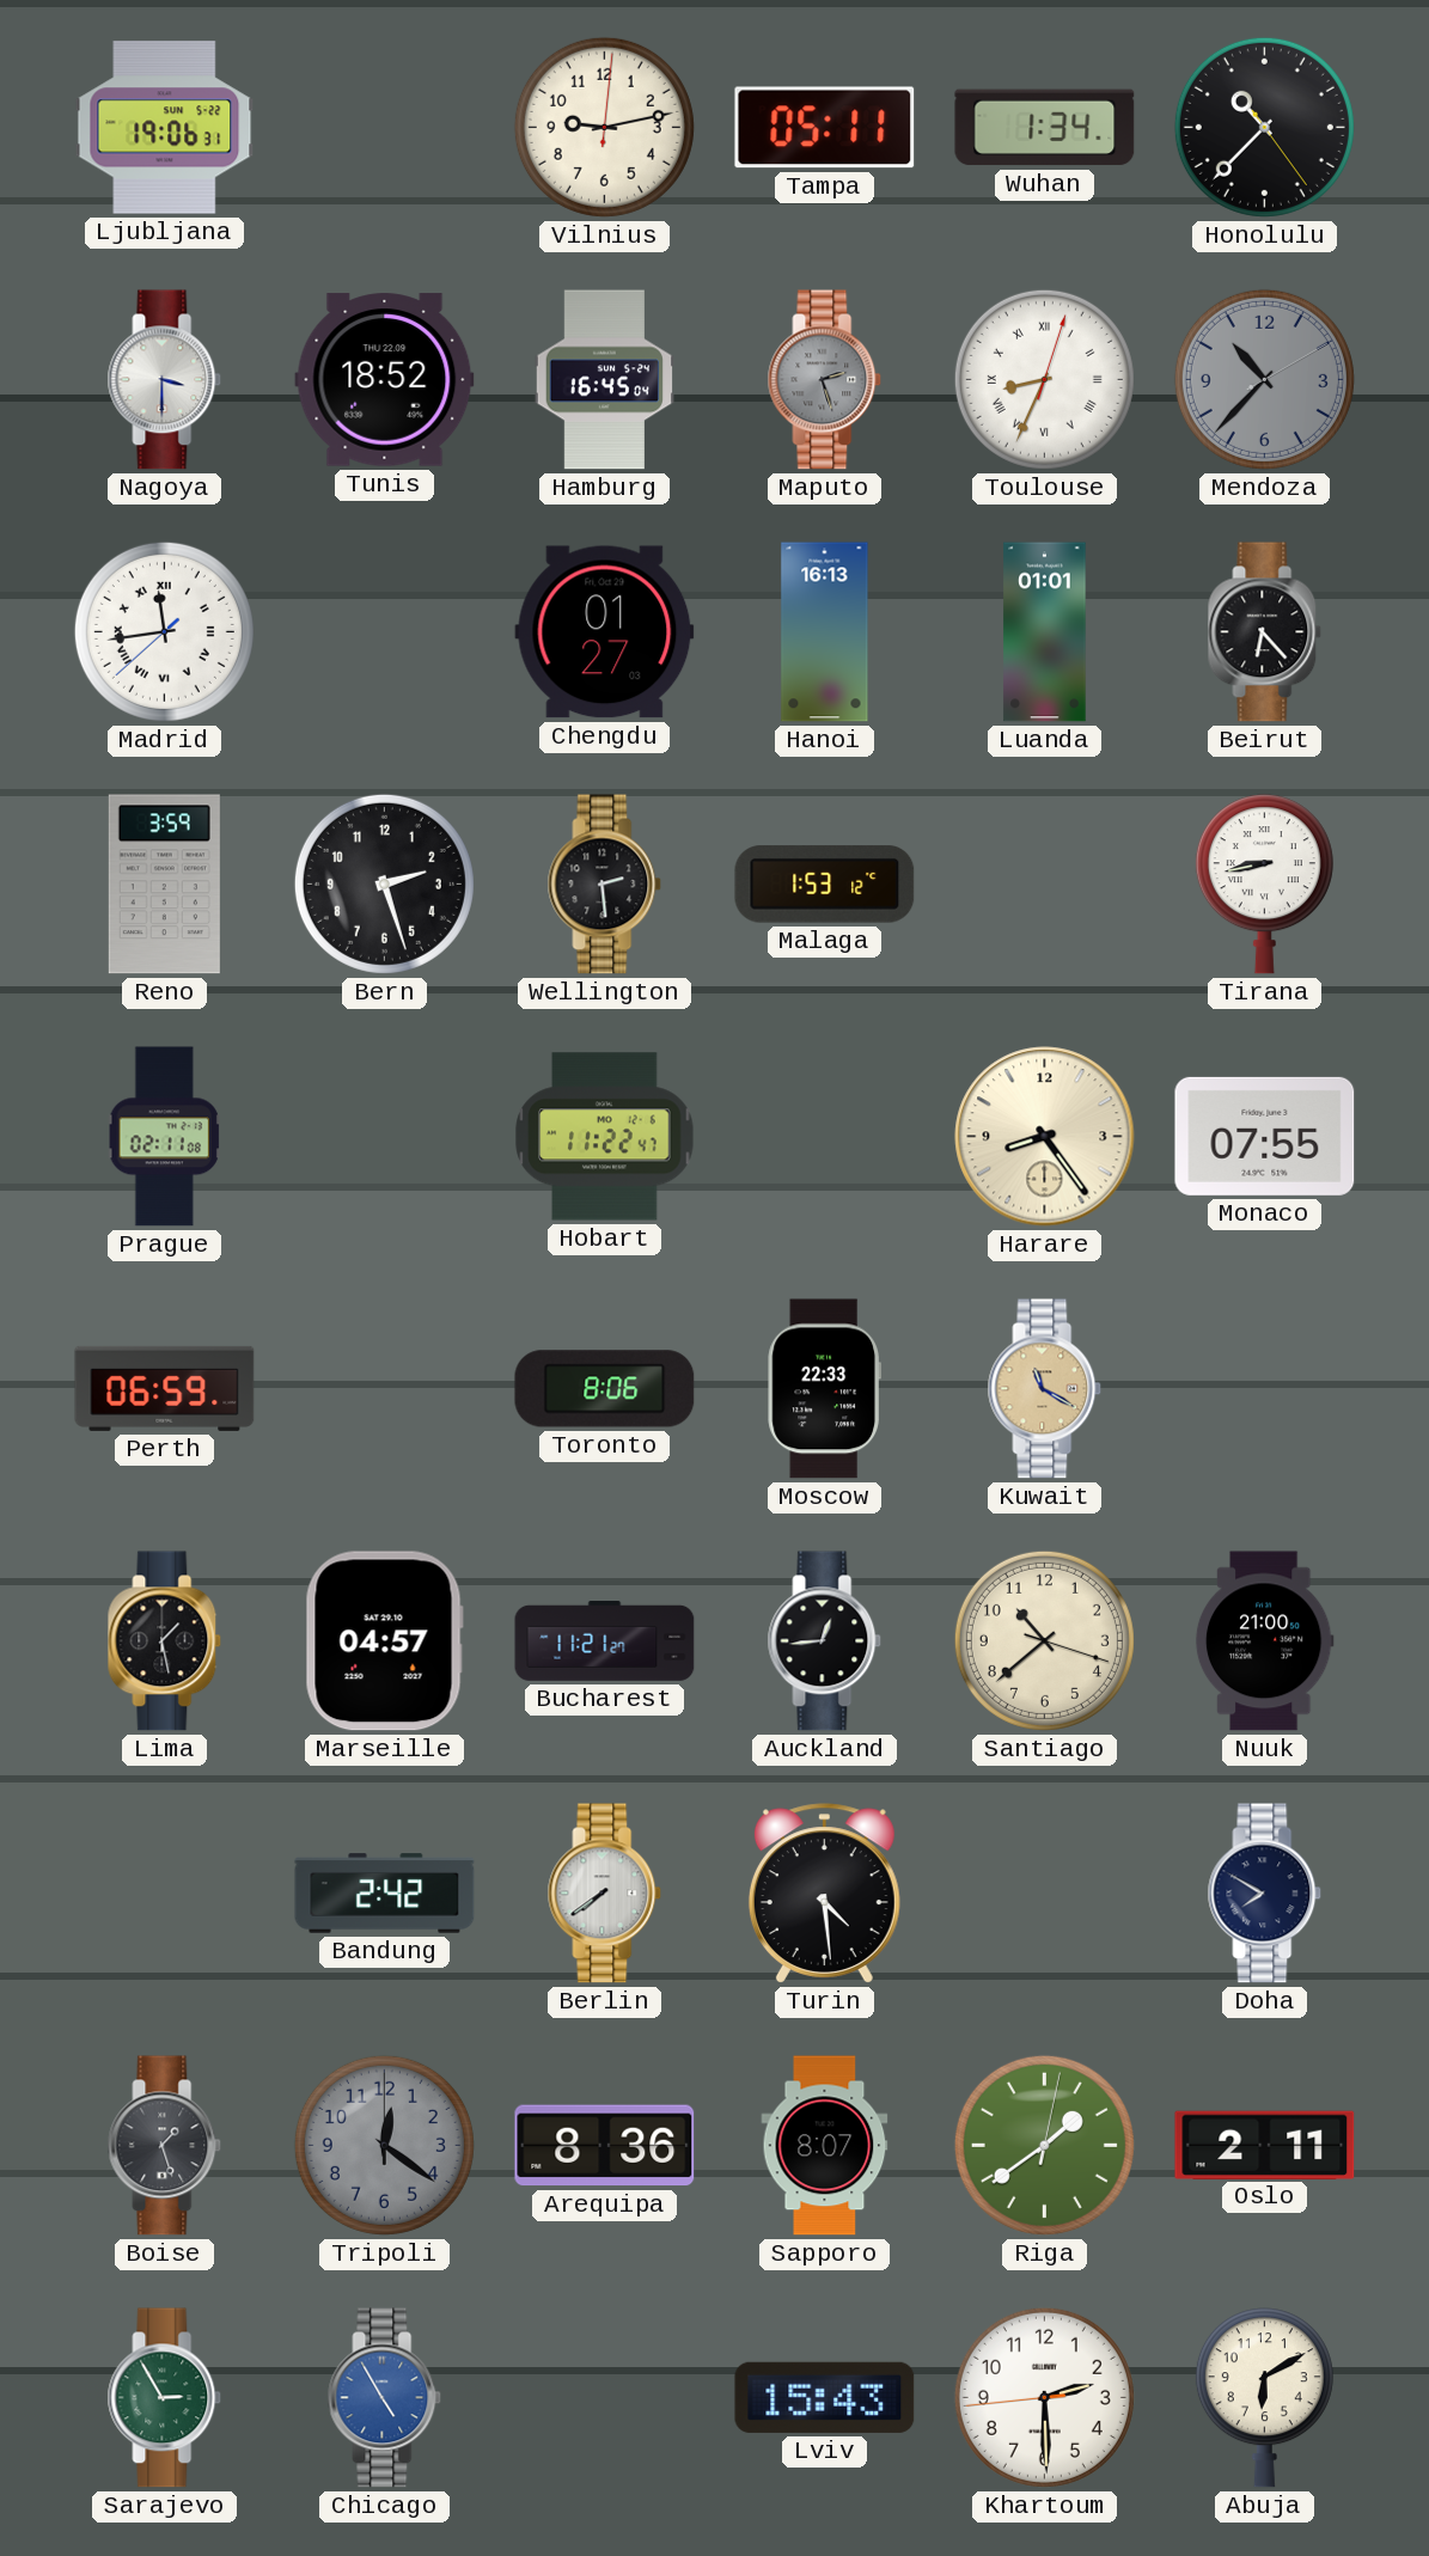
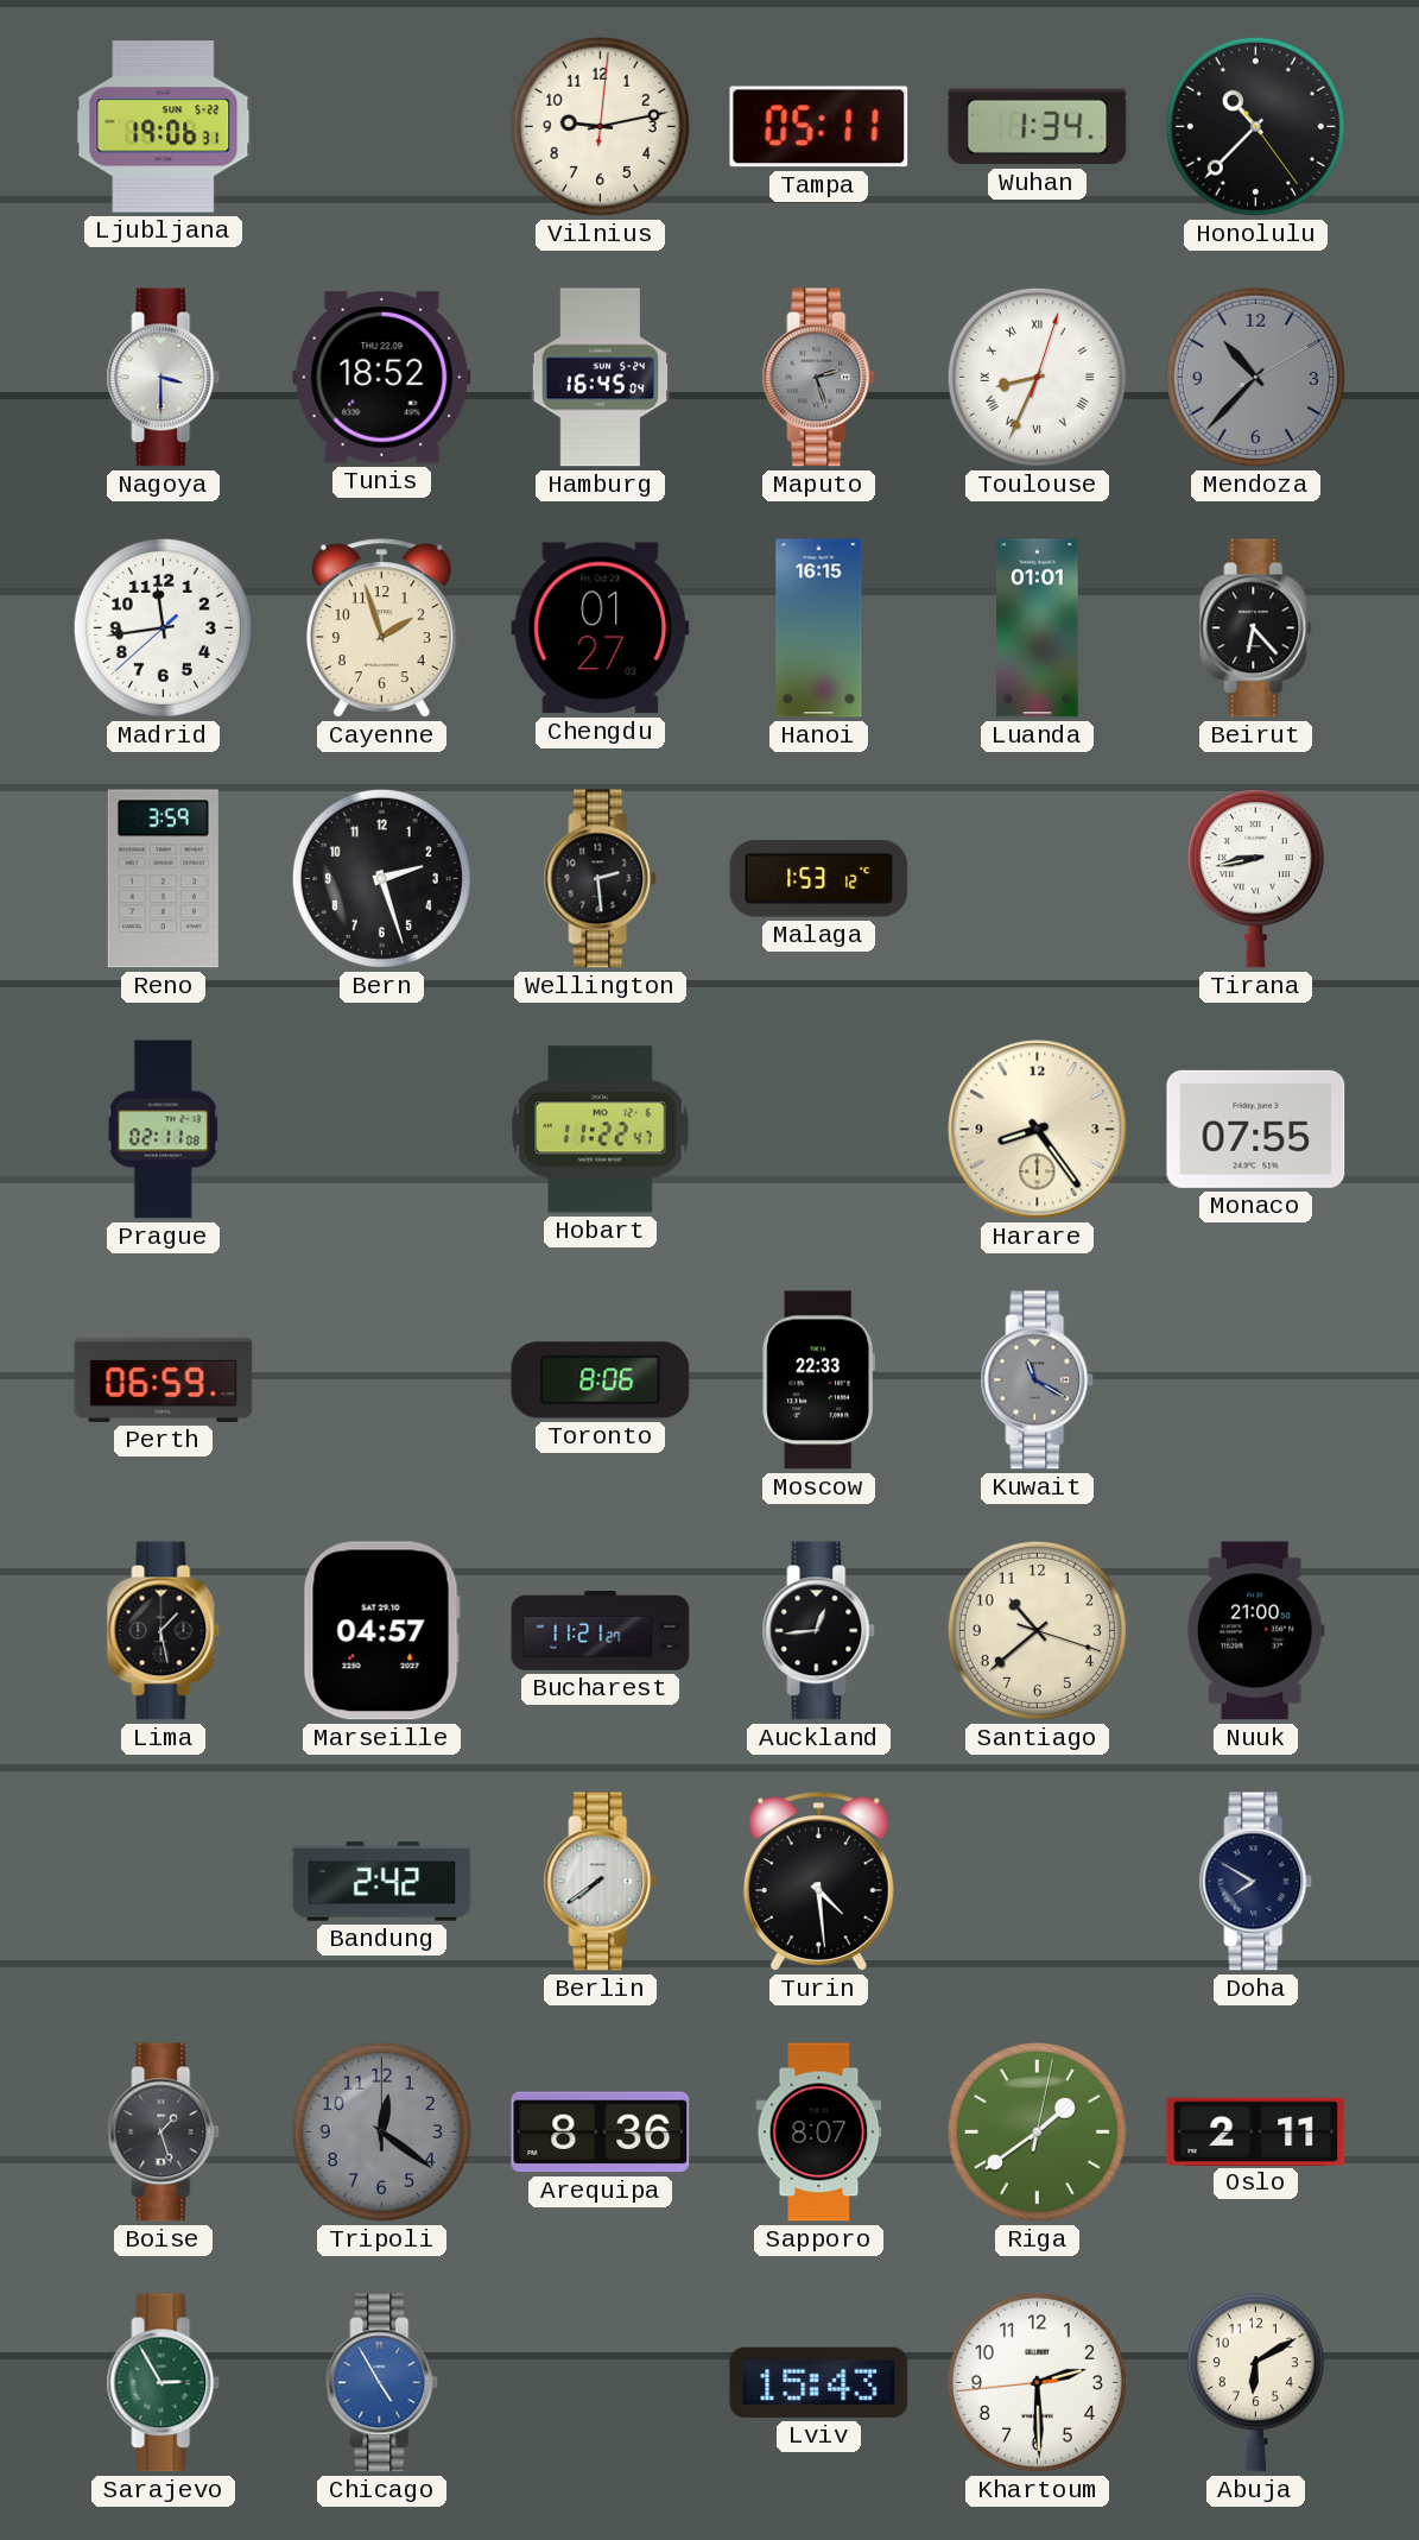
Madrid numerals: Roman -> Arabic (163, 627)
Cayenne: none -> 1:57 (381, 628)
Hanoi: 16:13 -> 16:15 (819, 628)
Kuwait dial: champagne -> grey (1038, 1380)
